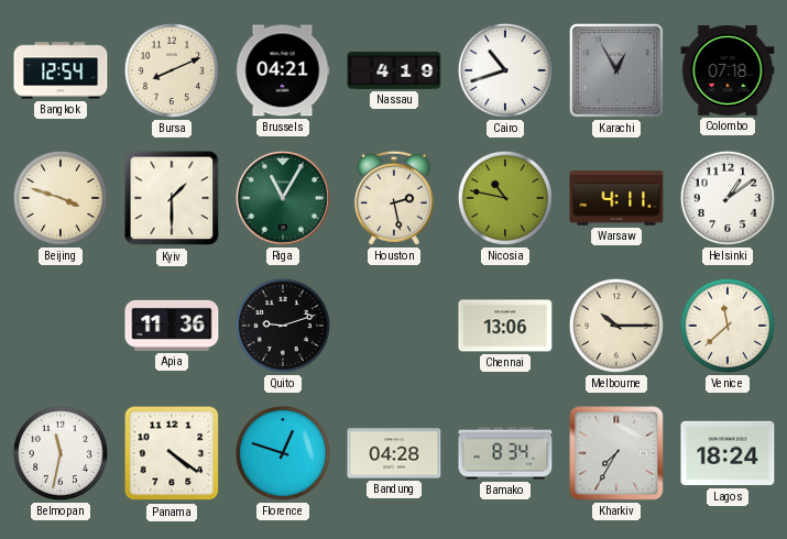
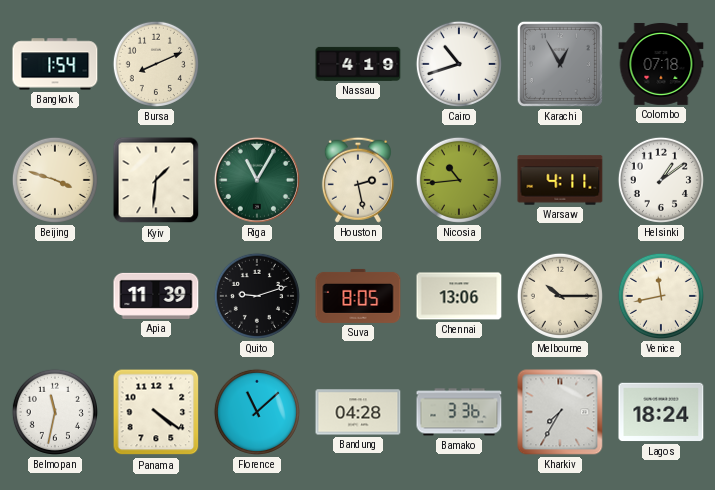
Bangkok: 12:54 -> 1:54 (55, 64)
Brussels: 04:21 -> none (283, 70)
Kyiv: 1:30 -> 1:31 (156, 180)
Nicosia: 10:47 -> 10:44 (459, 180)
Apia: 11:36 -> 11:39 (156, 296)
Suva: none -> 8:05 (358, 296)
Venice: 11:38 -> 11:43 (661, 296)
Florence: 12:48 -> 11:08 (257, 412)
Bamako: 8:34 -> 3:36 (459, 412)
